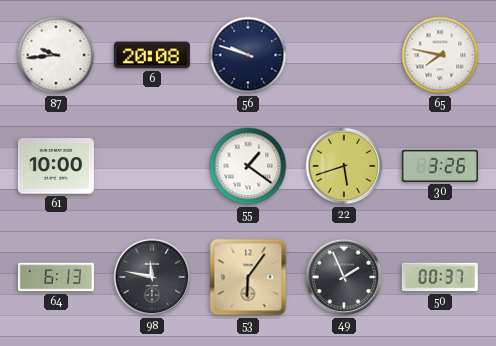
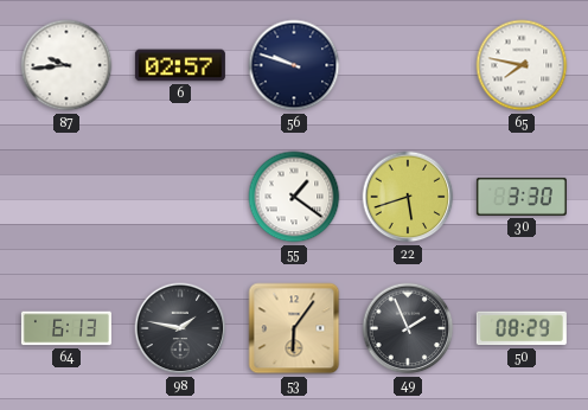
6: 20:08 -> 02:57 (180, 65)
61: 10:00 -> none (56, 166)
30: 3:26 -> 3:30 (522, 197)
98: 11:47 -> 1:47 (180, 328)
50: 00:37 -> 08:29 (522, 328)
